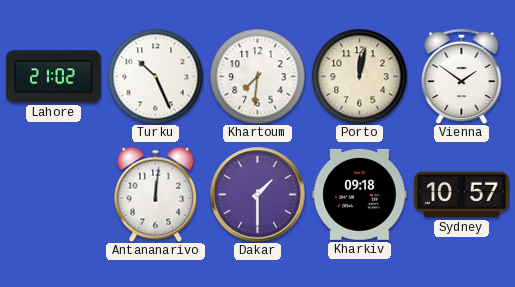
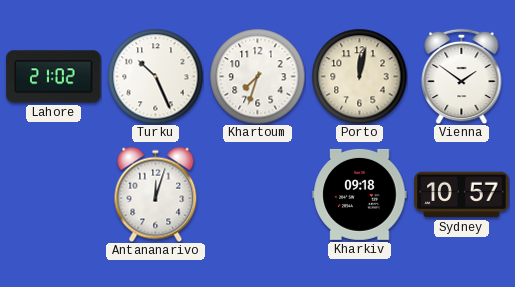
Khartoum: 7:31 -> 7:33 (257, 76)
Antananarivo: 12:01 -> 12:03 (156, 194)
Dakar: 1:30 -> none (258, 195)
